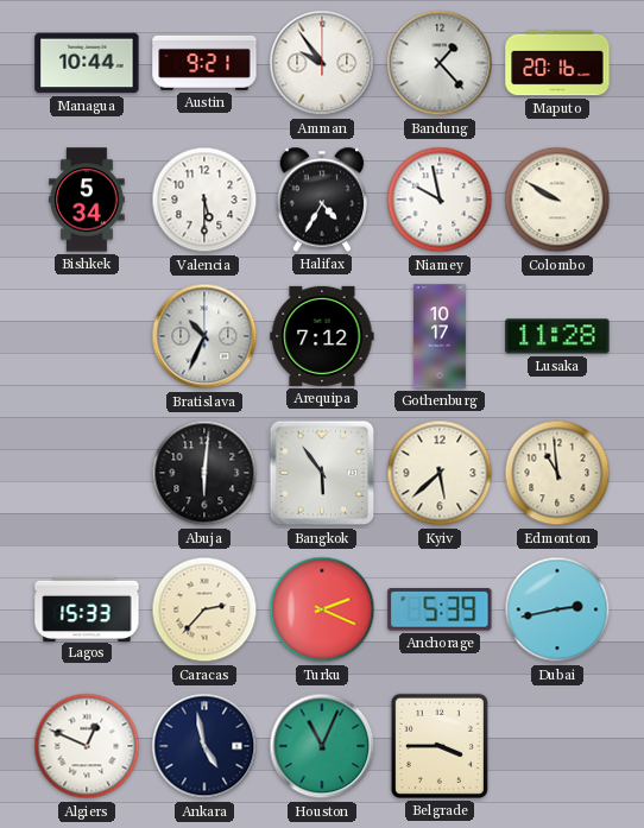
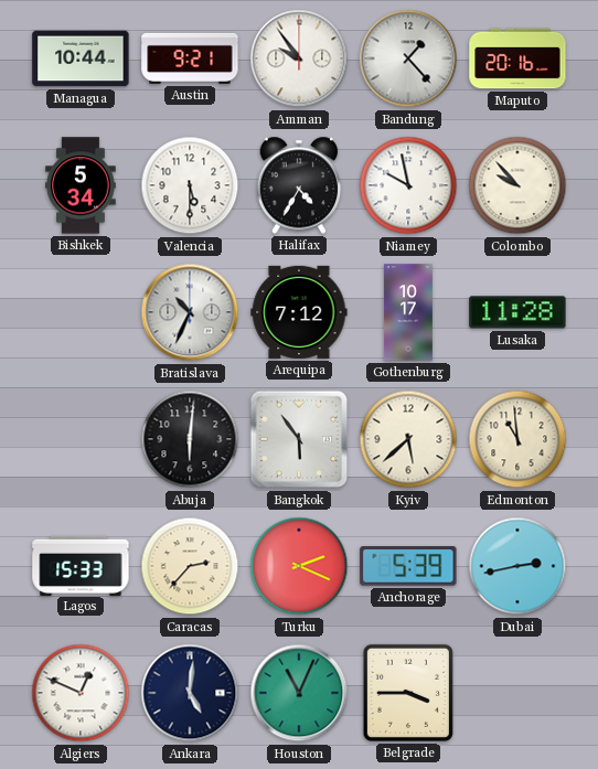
Colombo: 9:50 -> 9:53 (517, 185)
Ankara: 4:58 -> 5:01 (190, 693)
